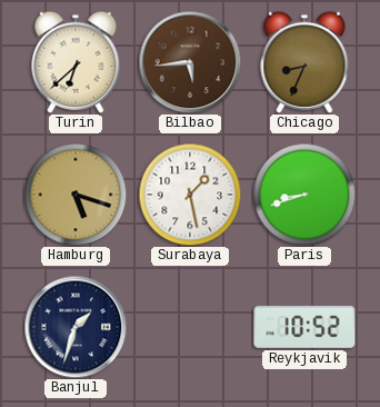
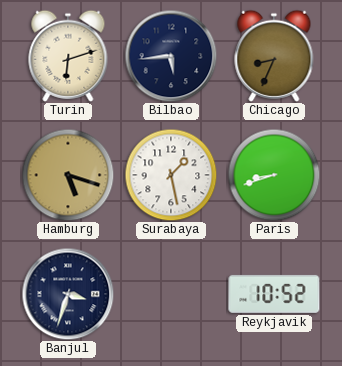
Turin: 6:38 -> 6:12 (68, 56)
Bilbao dial: brown -> navy (171, 56)
Banjul: 1:33 -> 3:33 (68, 294)
